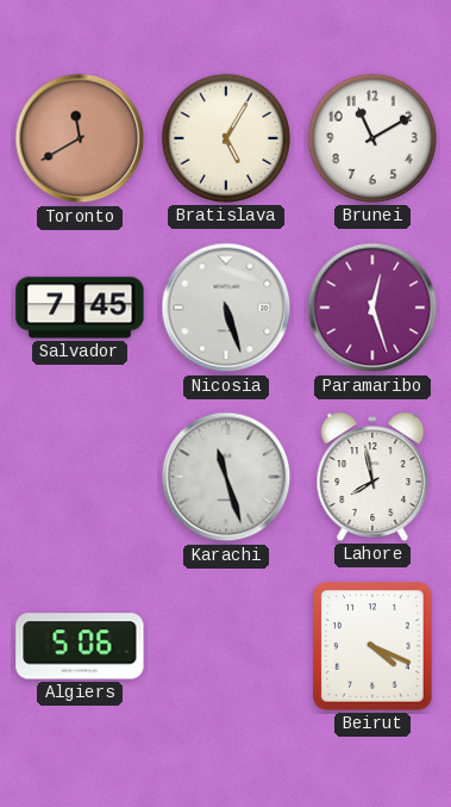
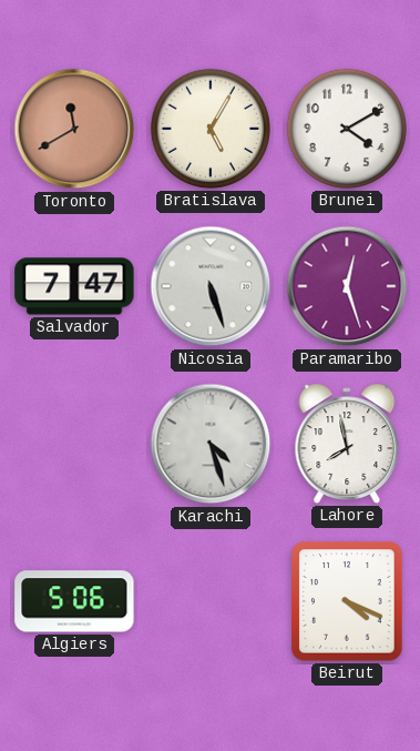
Brunei: 11:10 -> 4:10 (347, 129)
Salvador: 7:45 -> 7:47 (74, 286)
Karachi: 11:27 -> 4:27 (211, 444)
